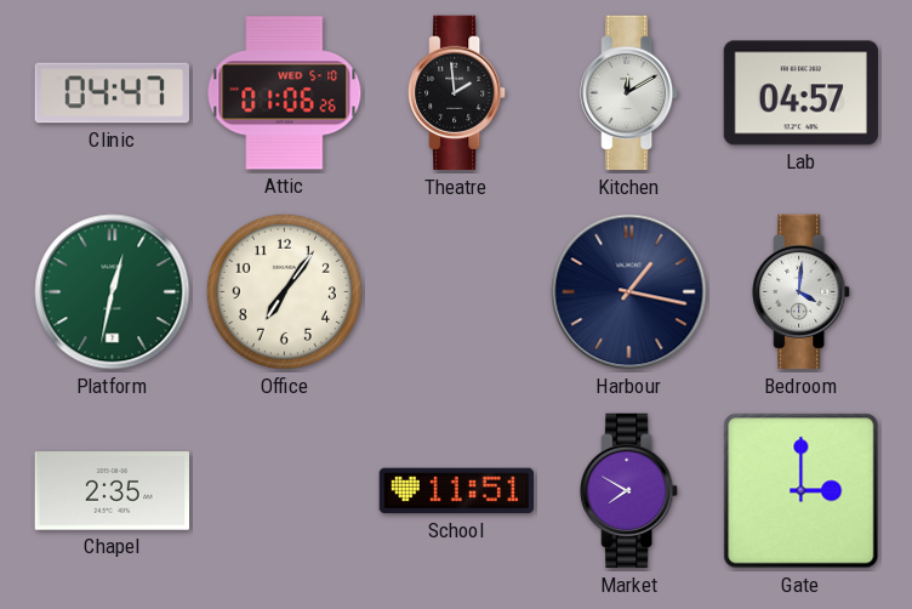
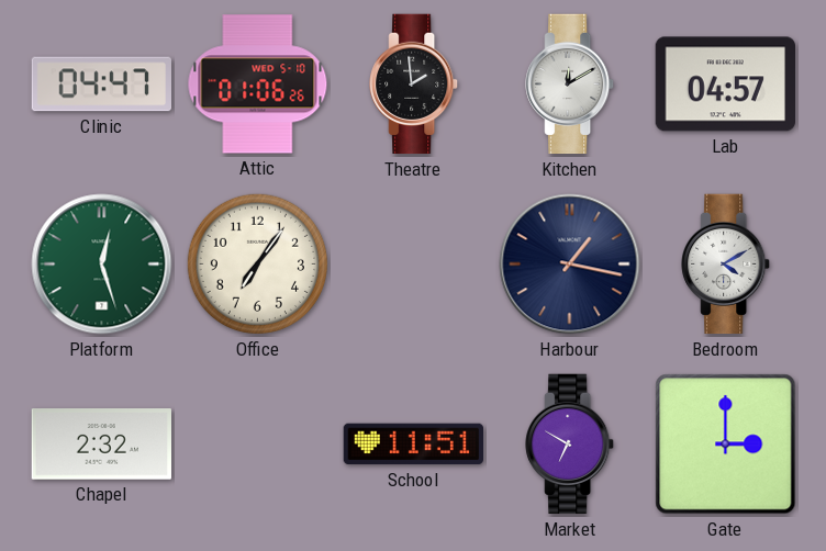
Platform: 12:32 -> 12:27 (102, 265)
Bedroom: 4:01 -> 4:10 (726, 265)
Chapel: 2:35 -> 2:32 (101, 445)
Market: 7:50 -> 6:50 (570, 445)
